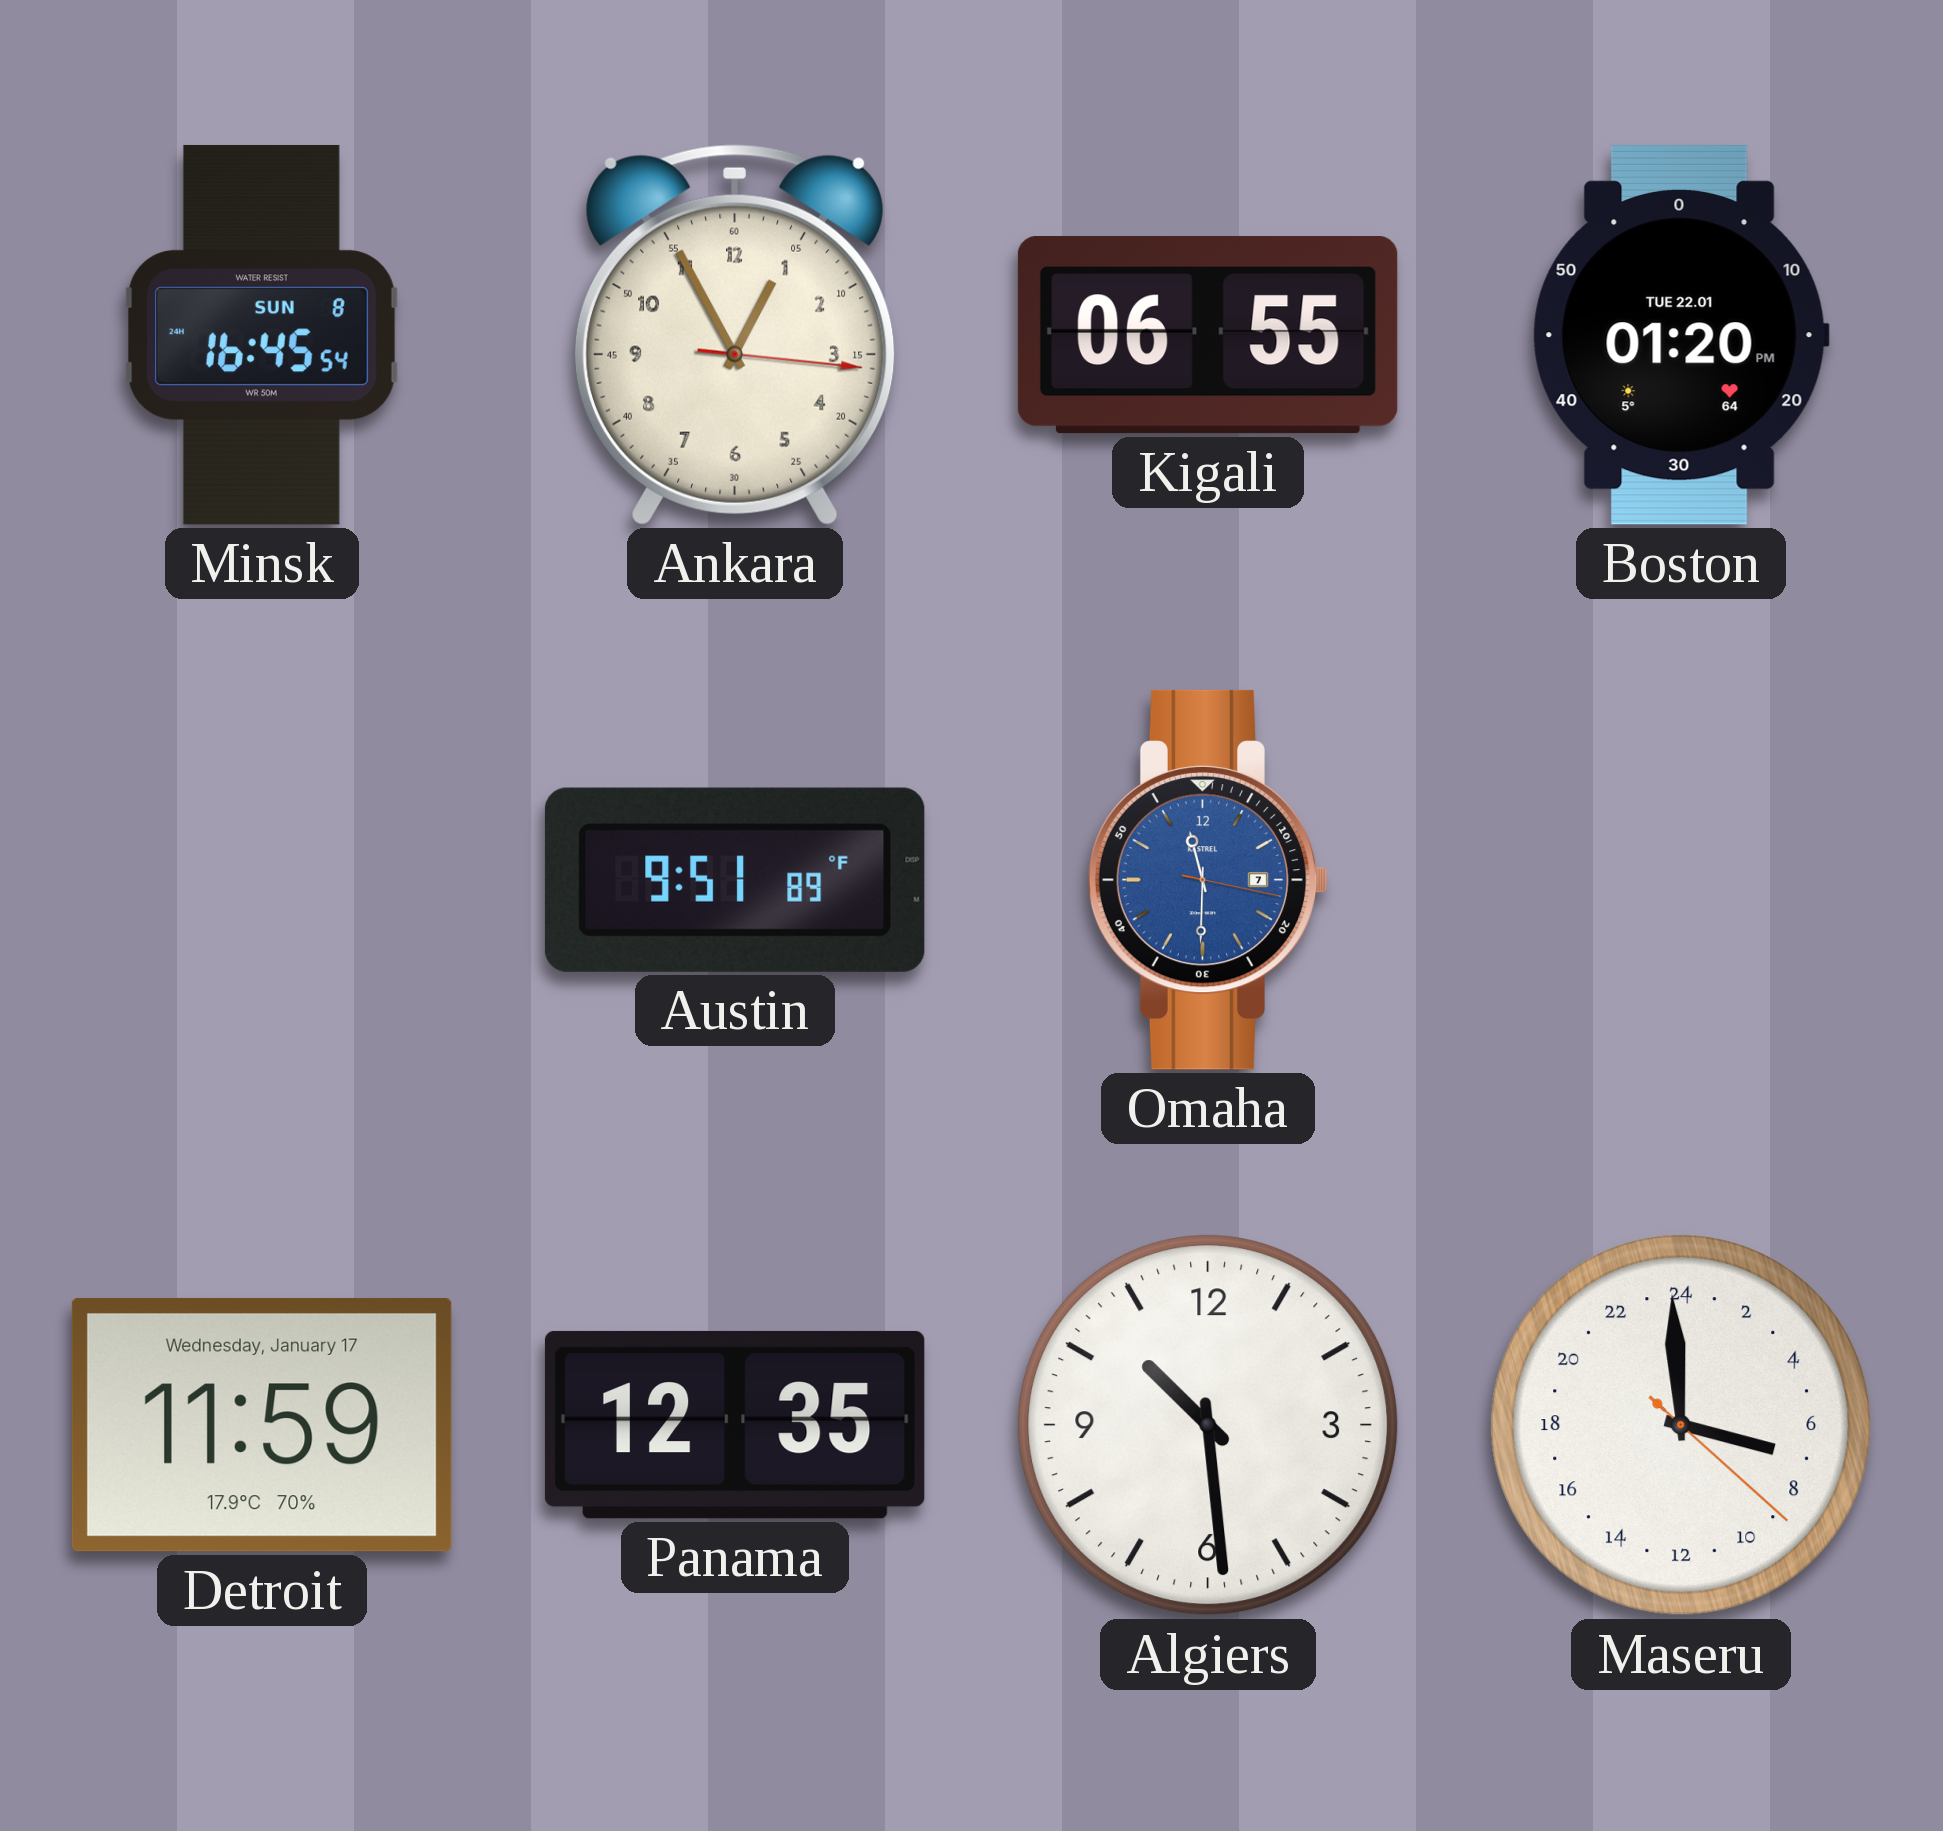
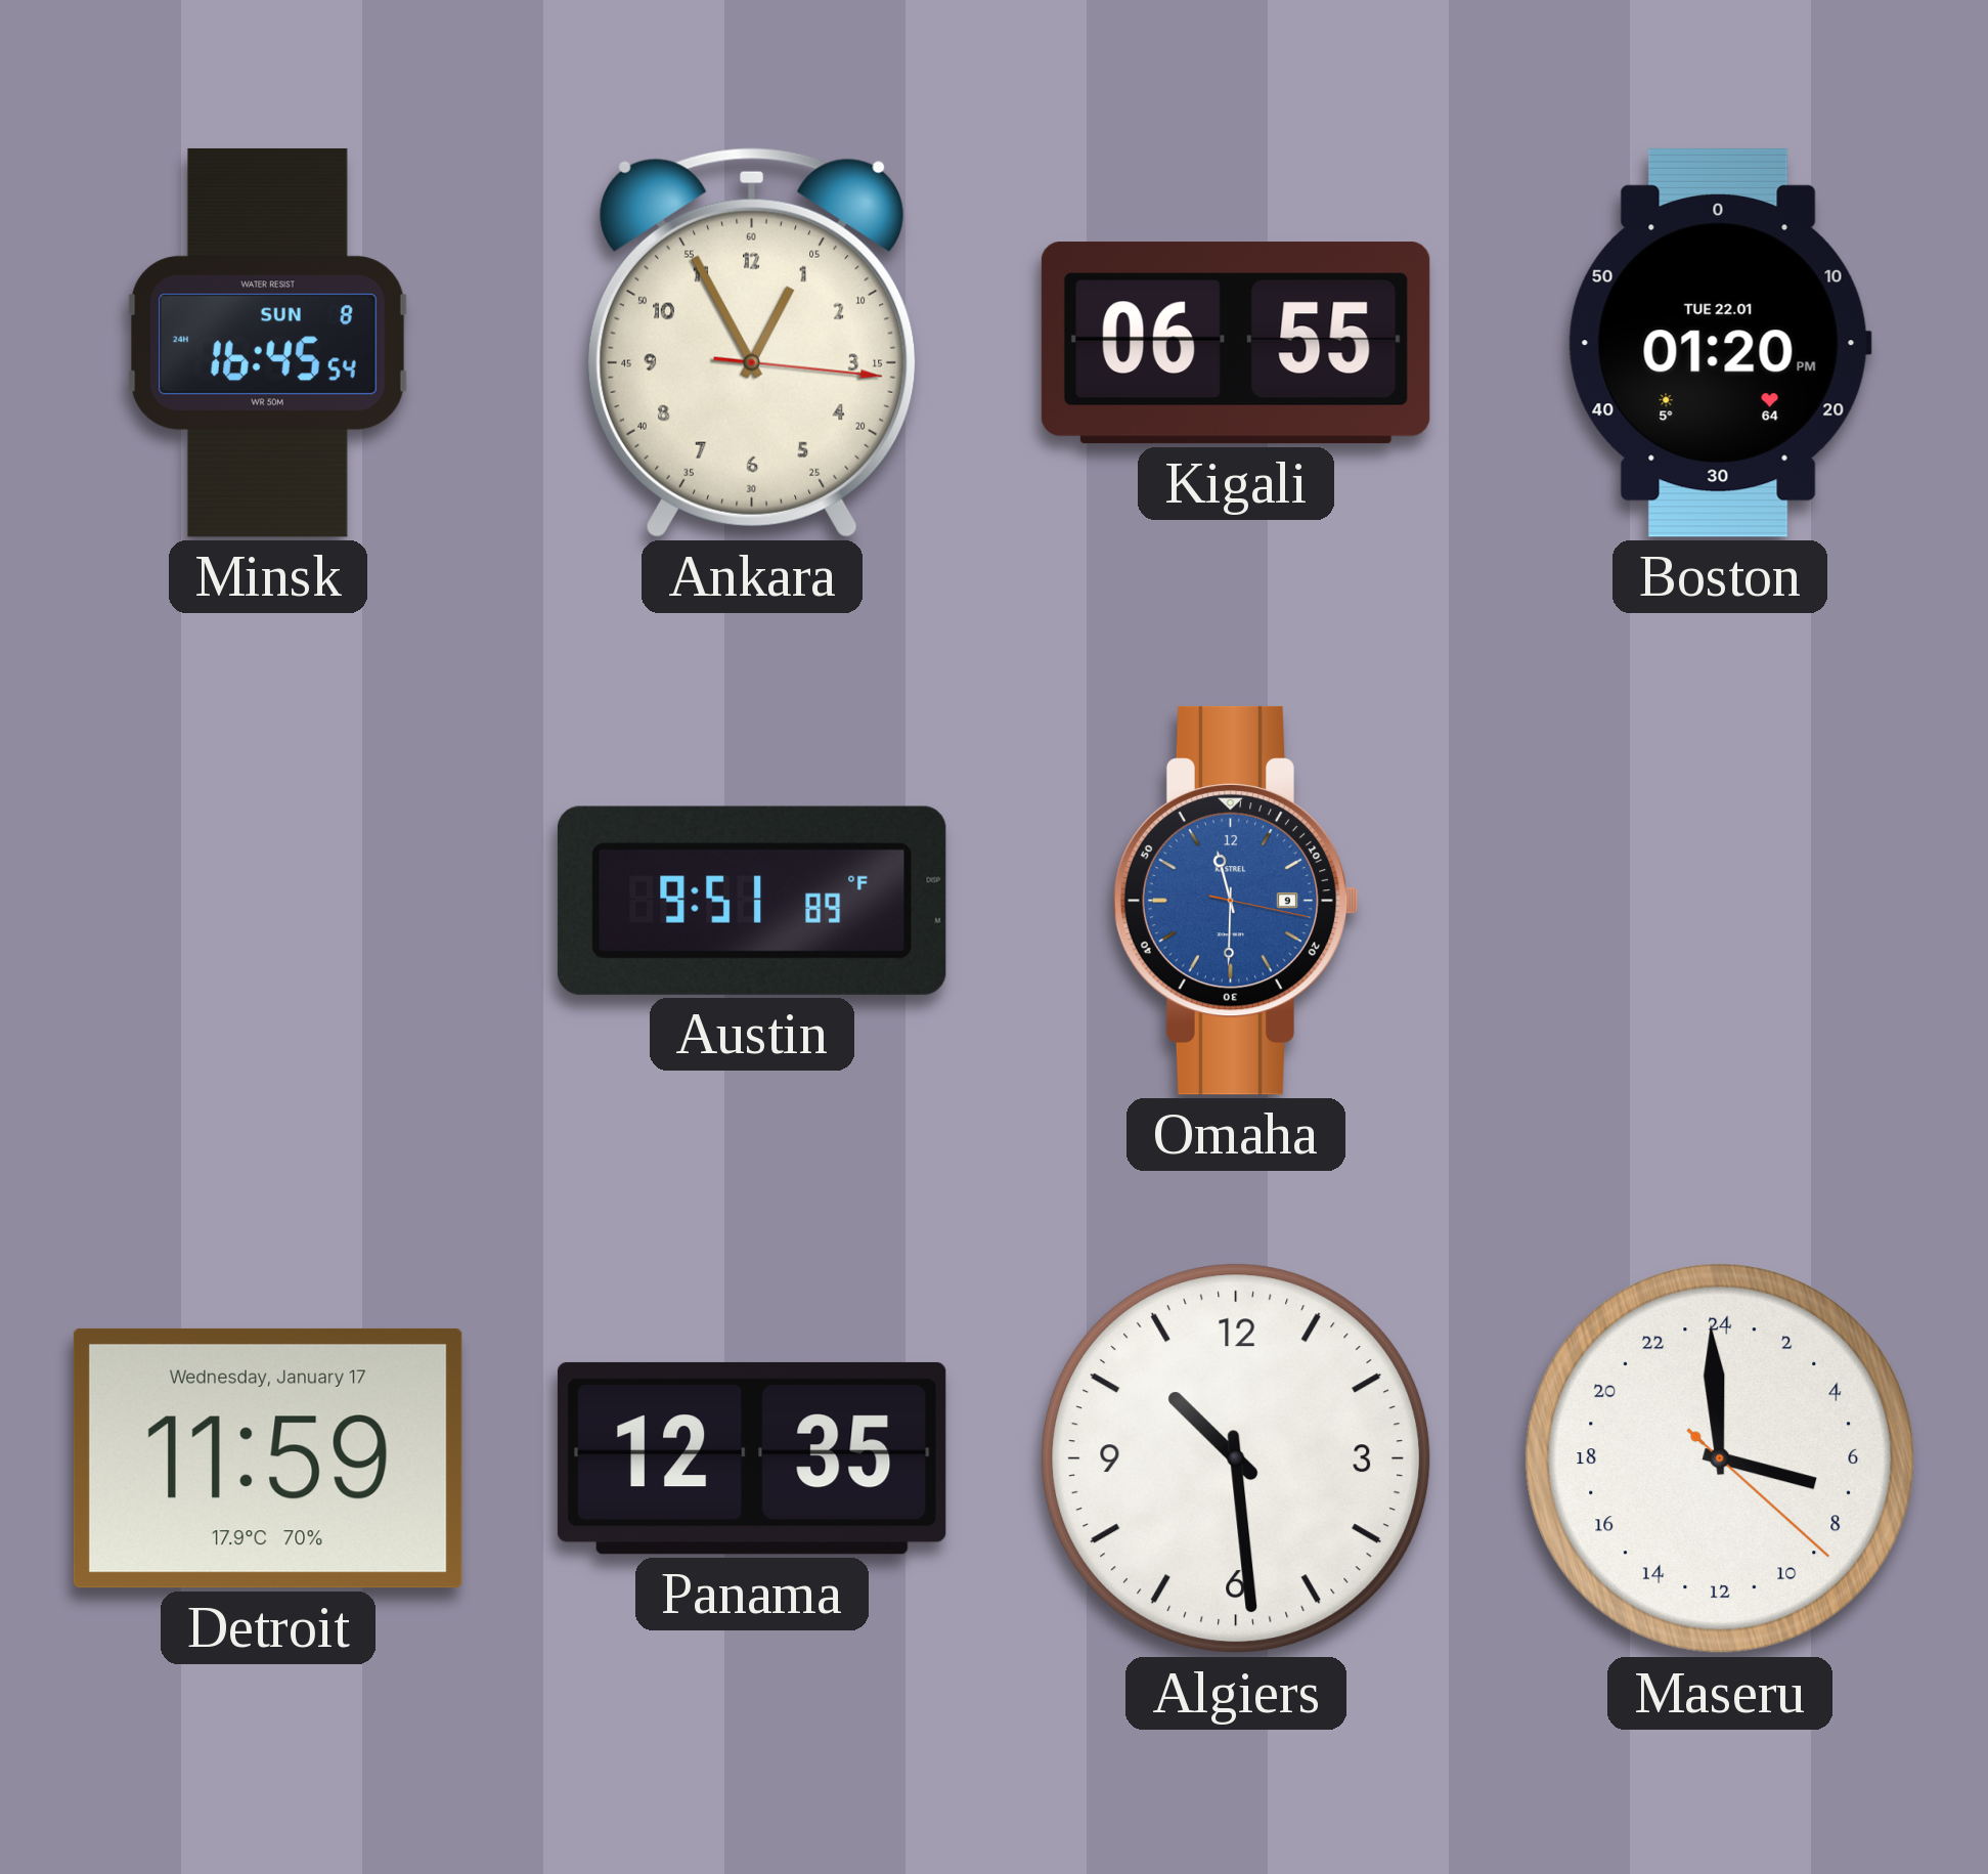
Omaha date: 7 -> 9 (1236, 901)
